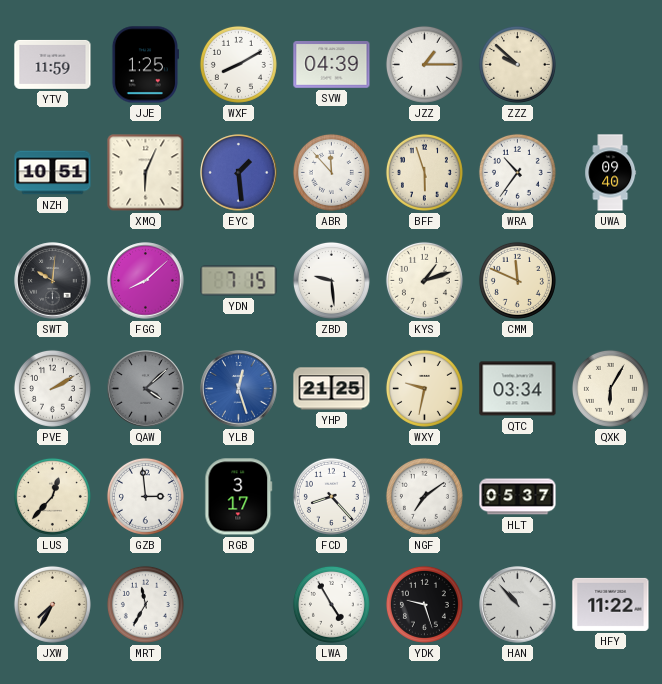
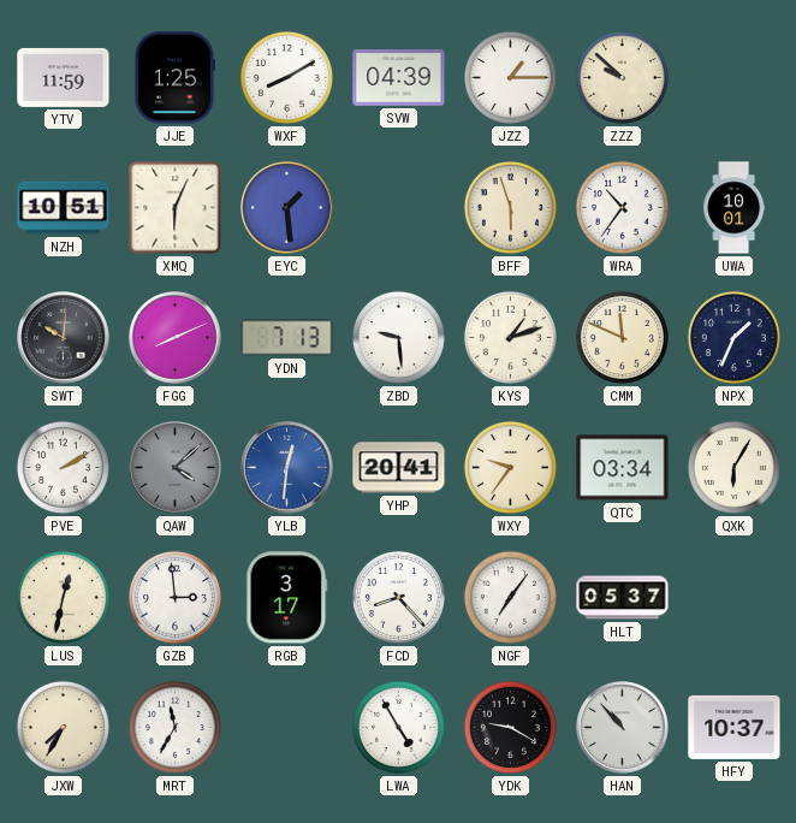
ABR: 11:53 -> none (331, 172)
UWA: 09:40 -> 10:01 (735, 208)
FGG: 8:08 -> 8:11 (176, 338)
YDN: 7:15 -> 7:13 (287, 338)
NPX: none -> 1:34 (733, 337)
YLB: 12:27 -> 12:31 (287, 468)
YHP: 21:25 -> 20:41 (399, 468)
WXY: 9:32 -> 9:36 (510, 467)
LUS: 12:37 -> 12:32 (63, 597)
NGF: 7:09 -> 7:06 (510, 597)
YDK: 9:27 -> 9:20 (510, 727)
HFY: 11:22 -> 10:37 (735, 727)
